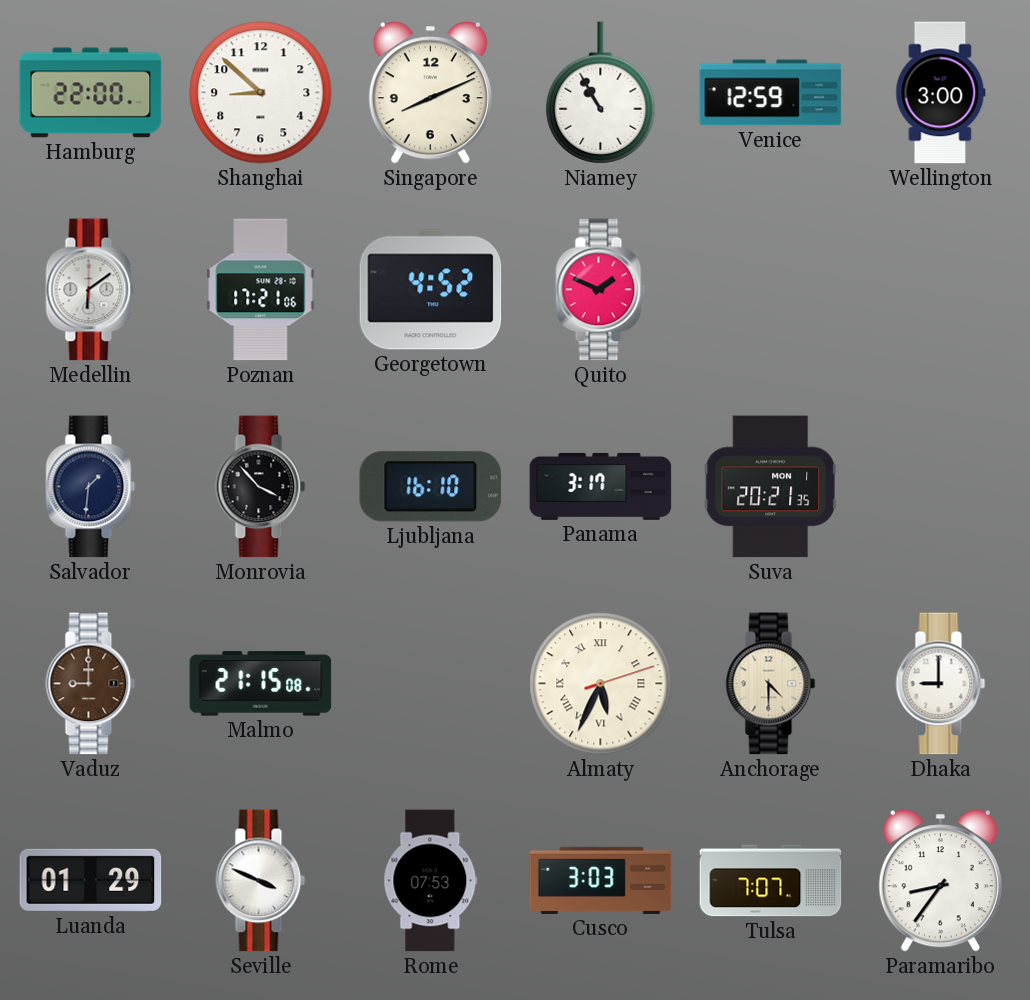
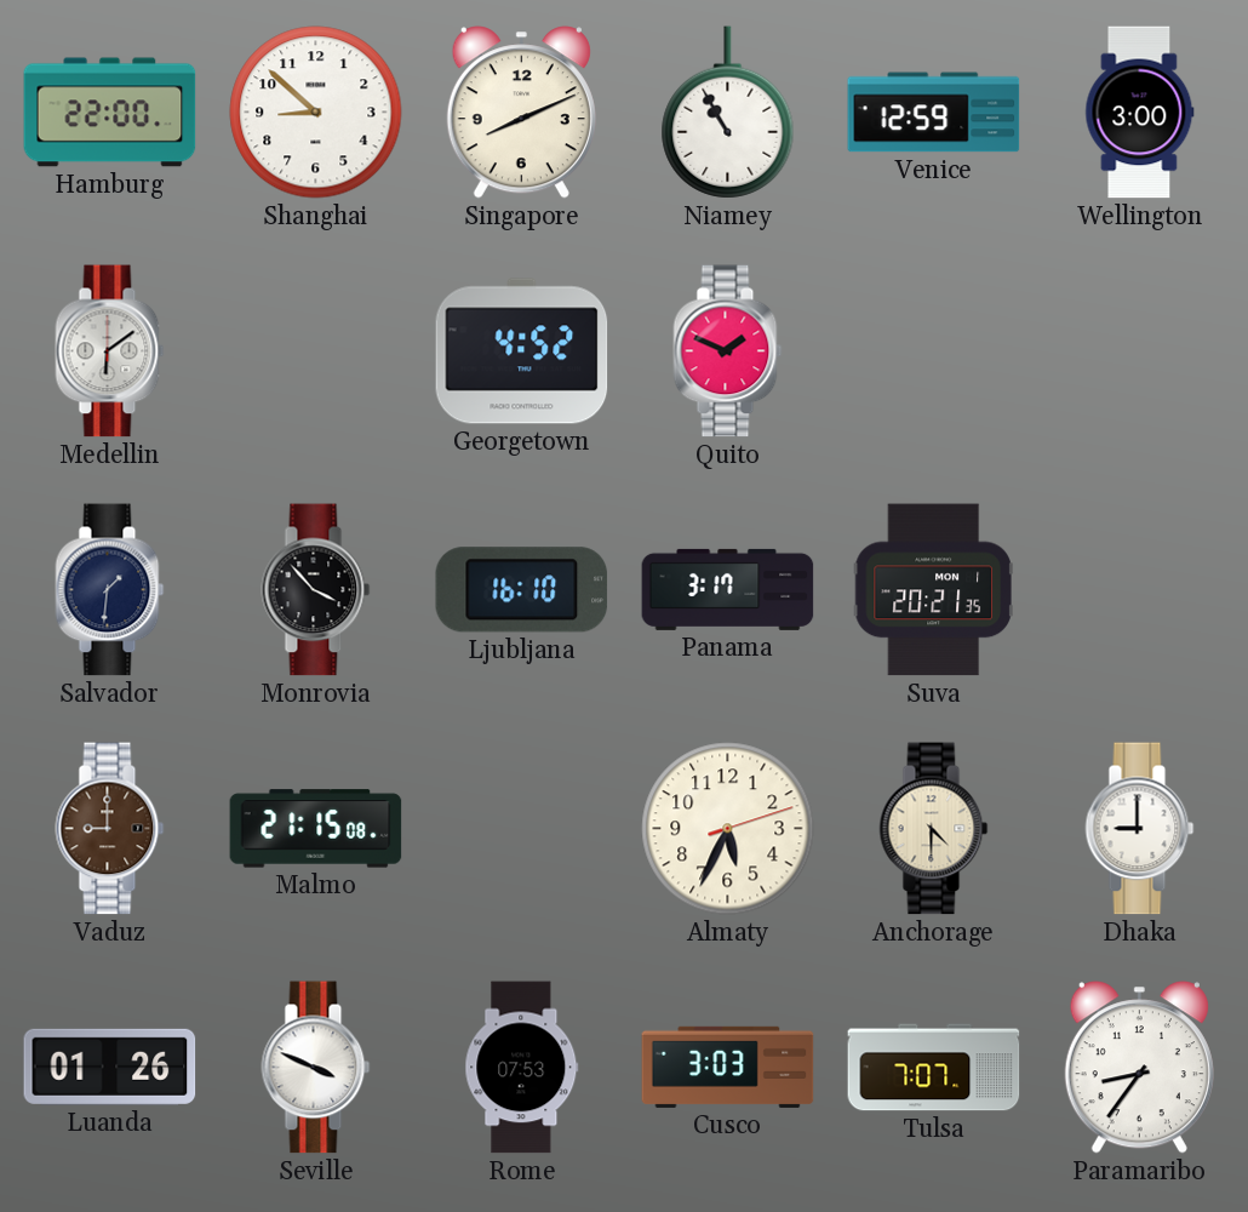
Poznan: 17:21 -> none (261, 290)
Almaty numerals: Roman -> Arabic (728, 829)
Luanda: 01:29 -> 01:26 (110, 1067)
